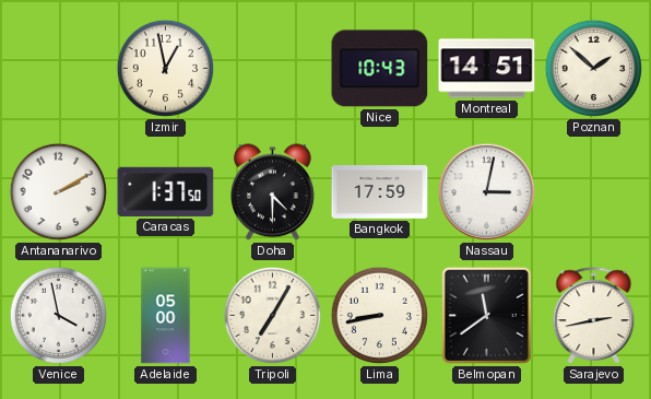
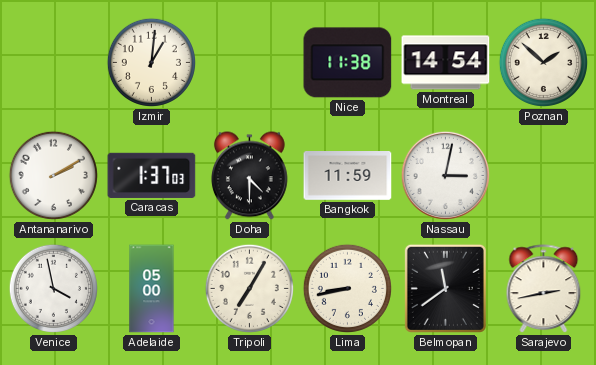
Izmir: 12:58 -> 1:01 (151, 62)
Nice: 10:43 -> 11:38 (348, 63)
Montreal: 14:51 -> 14:54 (446, 63)
Caracas: 1:37:50 -> 1:37:03 (152, 175)
Bangkok: 17:59 -> 11:59 (348, 176)
